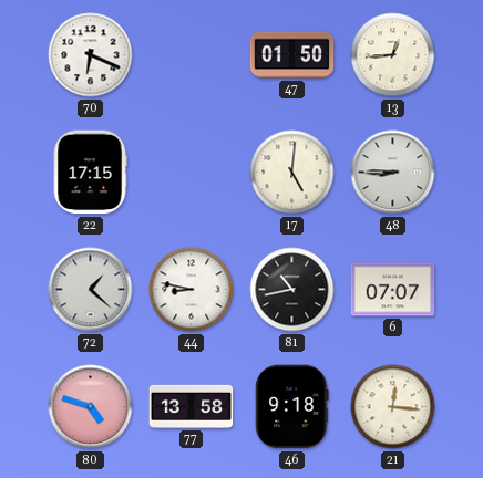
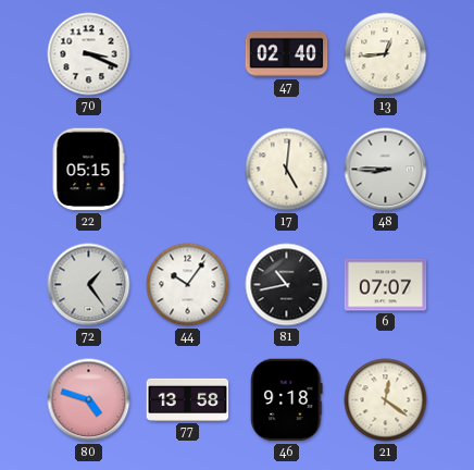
70: 6:19 -> 3:19 (89, 54)
47: 01:50 -> 02:40 (287, 54)
22: 17:15 -> 05:15 (88, 170)
72: 1:22 -> 1:24 (89, 285)
44: 8:47 -> 10:06 (188, 285)
21: 12:16 -> 12:21 (386, 400)
